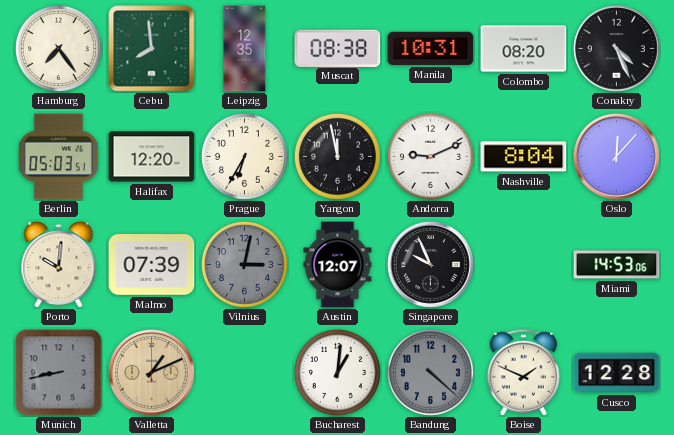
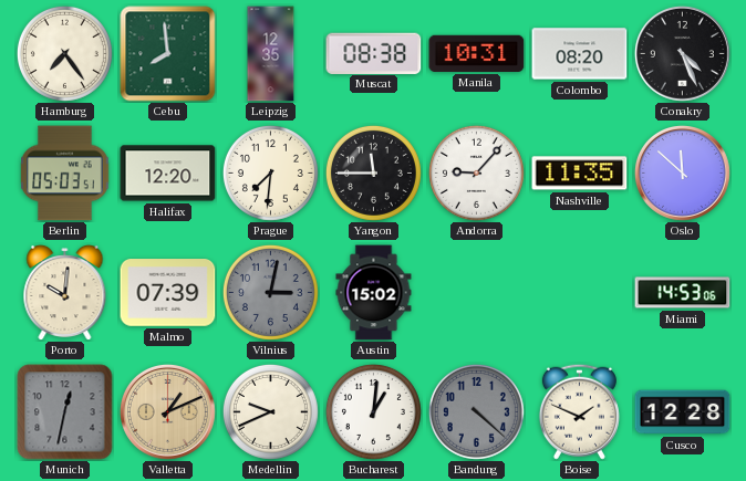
Prague: 6:35 -> 7:31 (270, 172)
Yangon: 11:58 -> 11:45 (373, 172)
Andorra: 9:11 -> 9:07 (476, 172)
Nashville: 8:04 -> 11:35 (580, 174)
Oslo: 12:07 -> 11:52 (682, 172)
Austin: 12:07 -> 15:02 (374, 293)
Singapore: 9:56 -> none (430, 264)
Munich: 8:43 -> 12:32 (65, 412)
Medellin: none -> 9:41 (270, 411)
